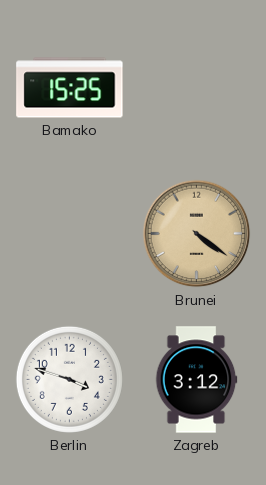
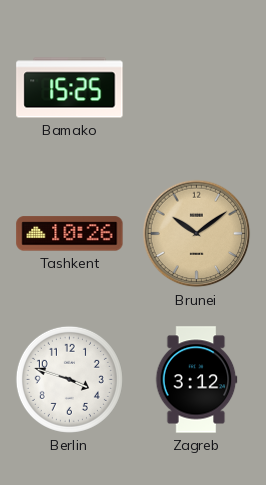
Tashkent: none -> 10:26 (70, 234)
Brunei: 4:21 -> 10:09 (197, 234)
